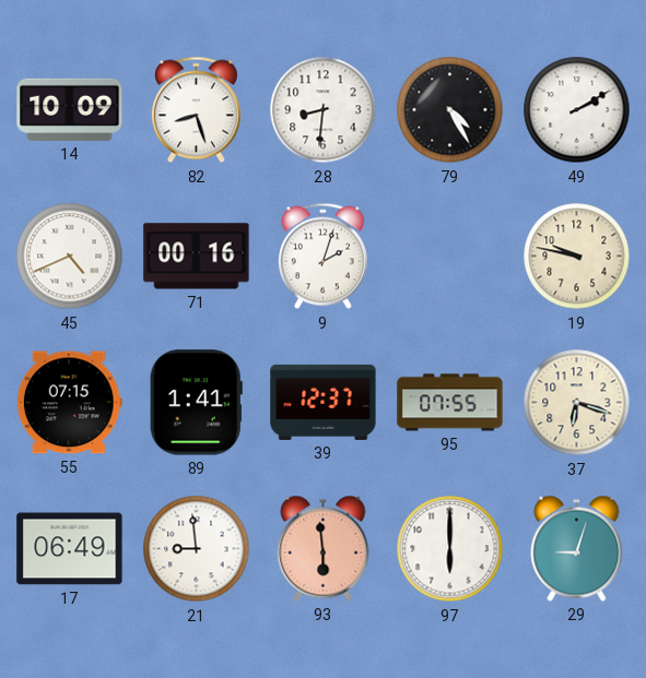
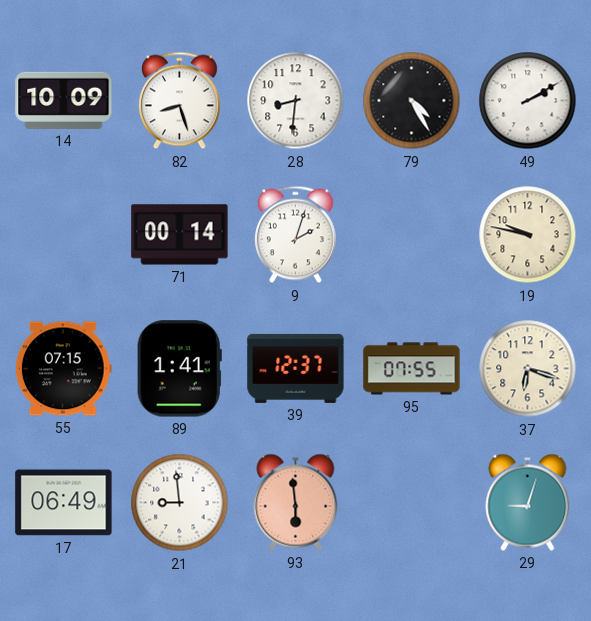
45: 4:41 -> none (70, 257)
71: 00:16 -> 00:14 (180, 235)
97: 6:00 -> none (450, 549)
